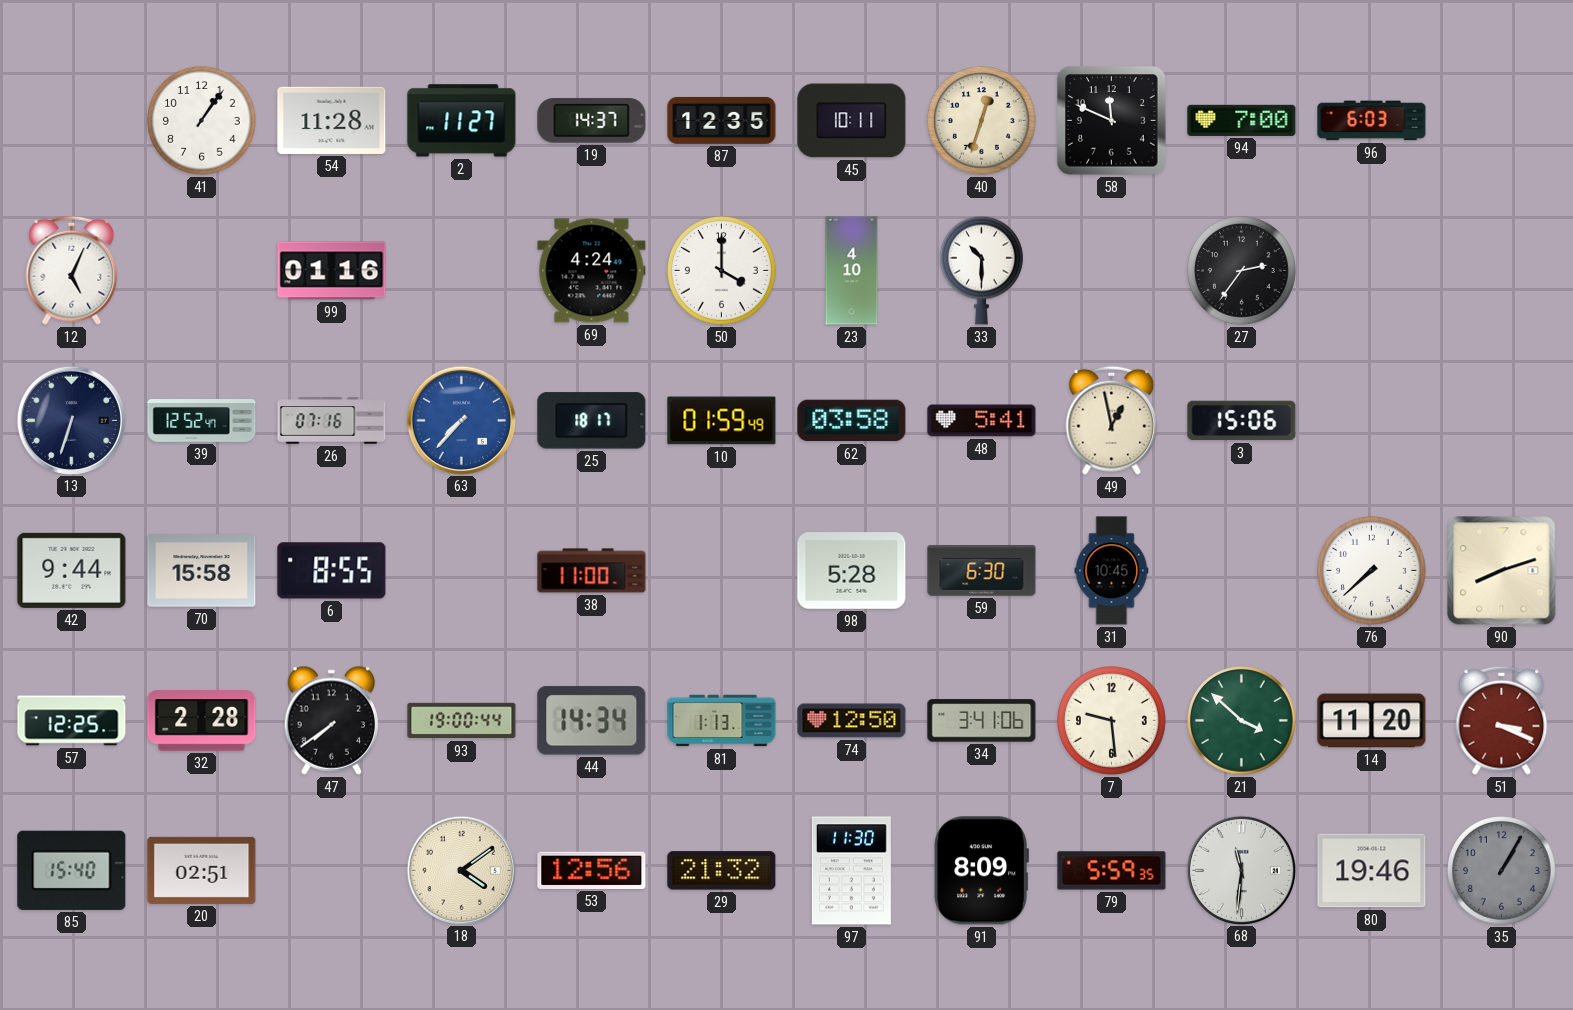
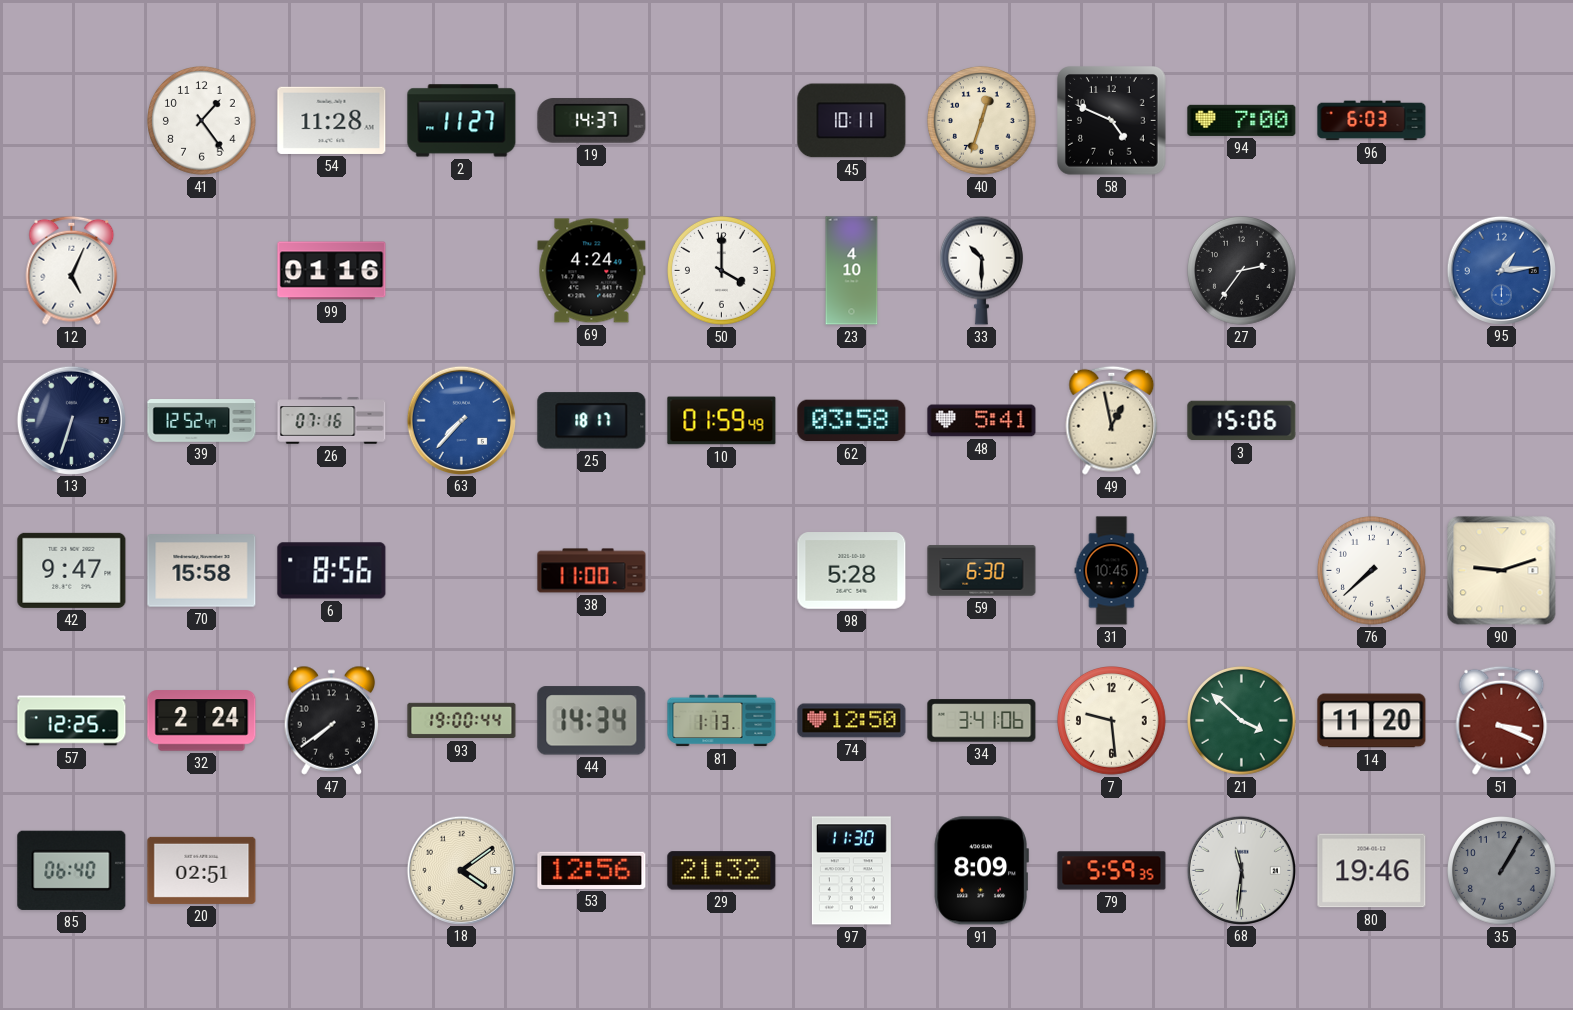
41: 1:06 -> 1:24 (202, 121)
87: 12:35 -> none (722, 120)
58: 11:49 -> 4:49 (1112, 121)
95: none -> 1:14 (1501, 270)
42: 9:44 -> 9:47 (72, 570)
6: 8:55 -> 8:56 (332, 571)
90: 8:12 -> 9:12 (1502, 571)
32: 2:28 -> 2:24 (202, 721)
85: 15:40 -> 06:40 (72, 870)
